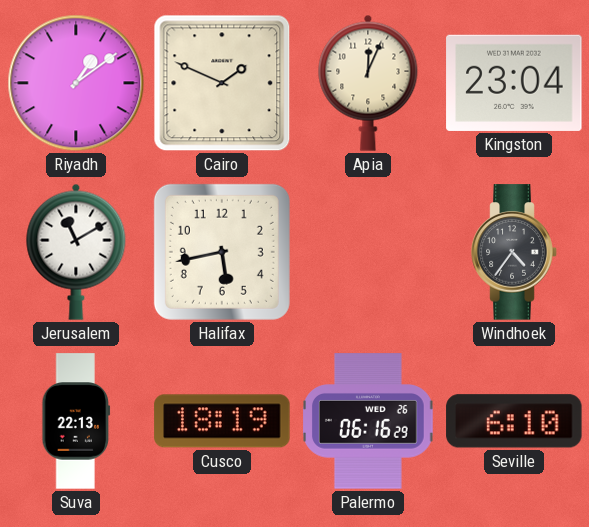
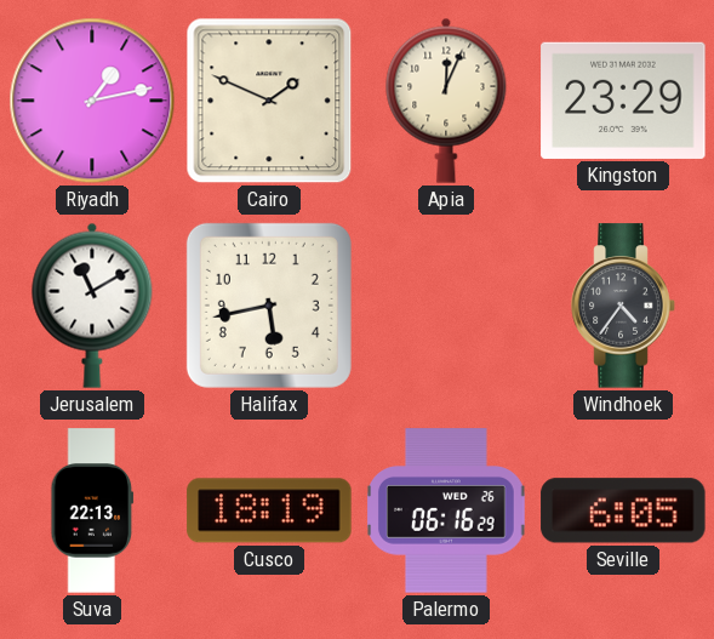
Riyadh: 1:09 -> 1:13 (92, 101)
Kingston: 23:04 -> 23:29 (623, 101)
Seville: 6:10 -> 6:05 (623, 510)
